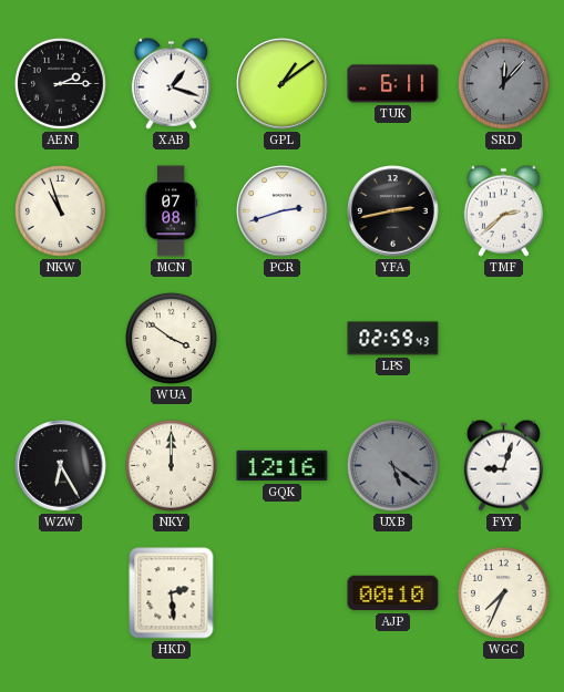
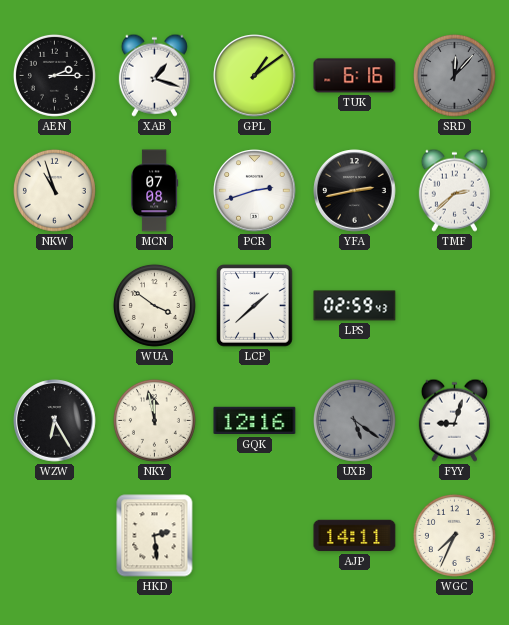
TUK: 6:11 -> 6:16 (355, 76)
LCP: none -> 1:38 (255, 306)
NKY: 12:00 -> 11:58 (154, 420)
AJP: 00:10 -> 14:11 (355, 536)
